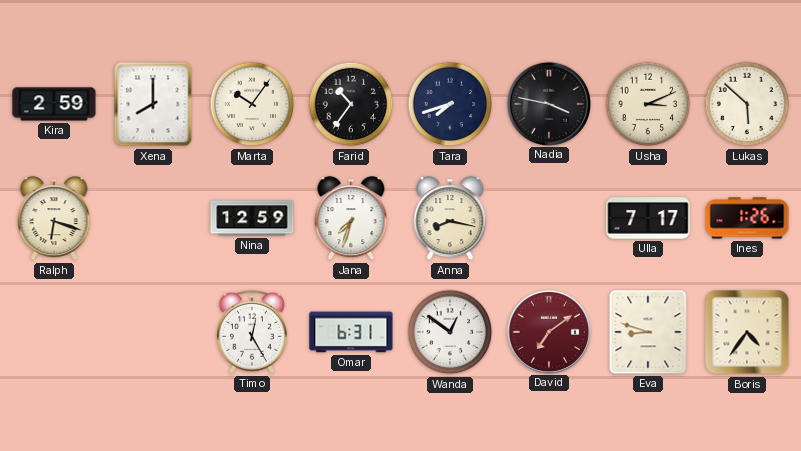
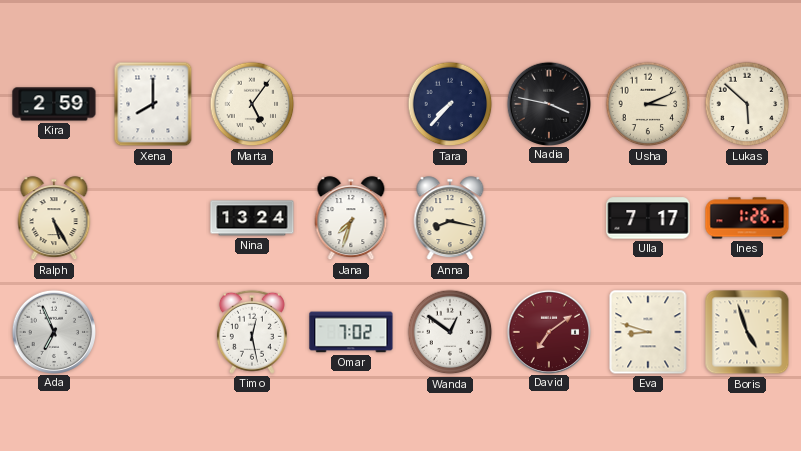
Marta: 10:06 -> 5:06 (252, 104)
Farid: 10:36 -> none (351, 104)
Tara: 7:42 -> 7:37 (450, 104)
Ralph: 6:18 -> 5:25 (54, 219)
Nina: 12:59 -> 13:24 (252, 218)
Ada: none -> 6:56 (53, 331)
Timo: 12:25 -> 12:28 (252, 332)
Omar: 6:31 -> 7:02 (351, 332)
Boris: 4:36 -> 4:57 (747, 332)
